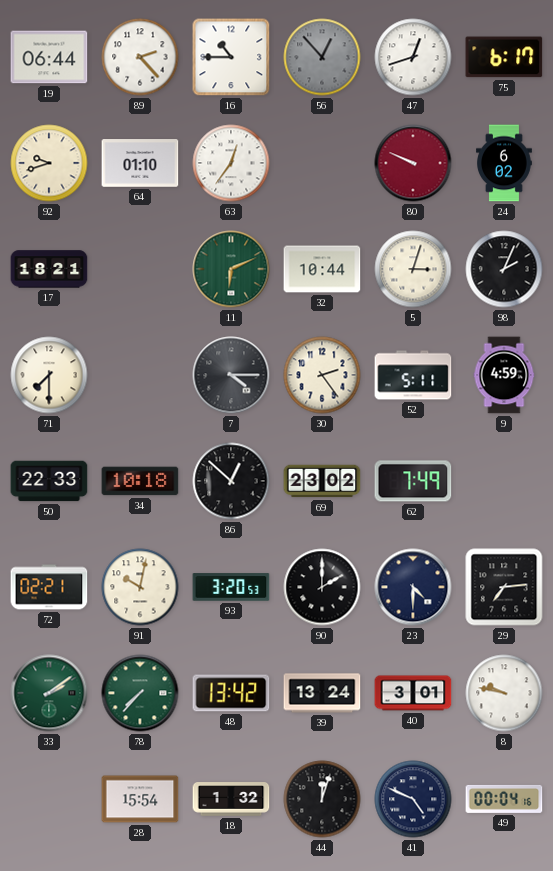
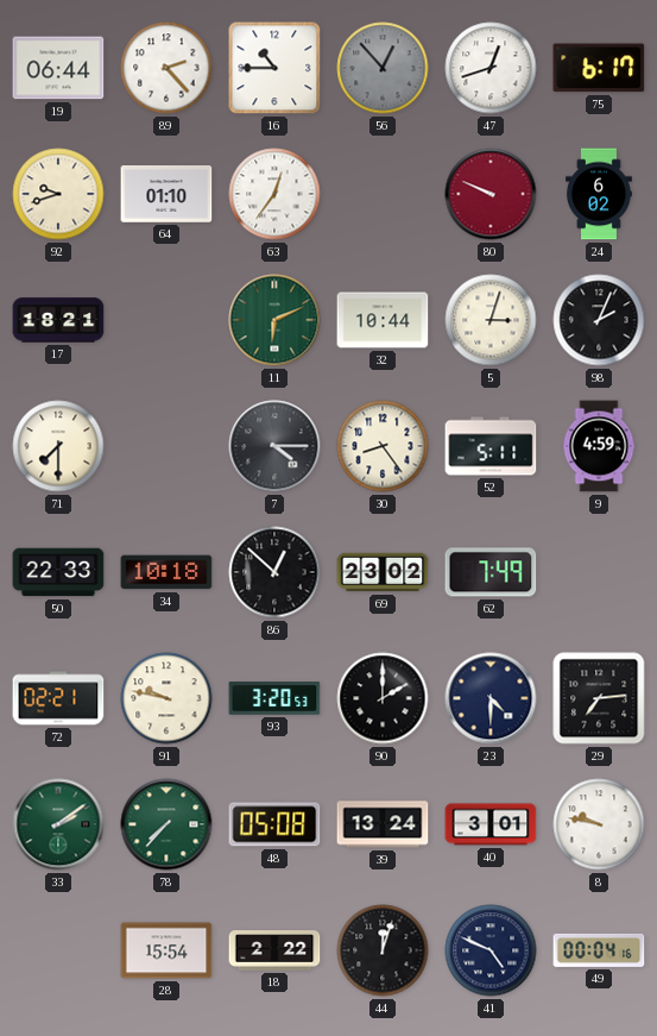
30: 2:24 -> 8:24 (383, 446)
91: 10:02 -> 9:47 (166, 698)
48: 13:42 -> 05:08 (274, 824)
18: 1:32 -> 2:22 (274, 950)
